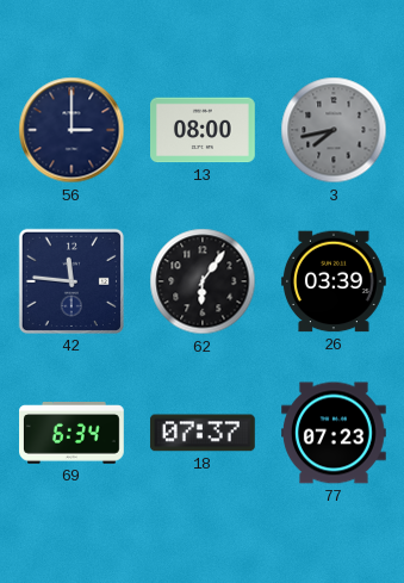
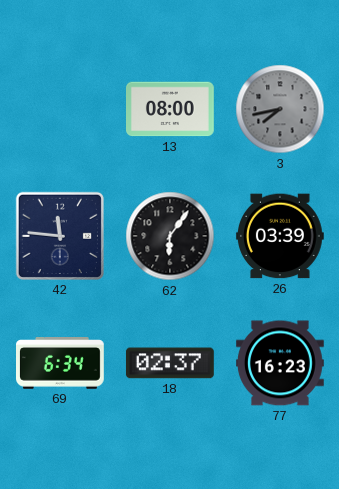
56: 3:00 -> none (72, 130)
18: 07:37 -> 02:37 (170, 363)
77: 07:23 -> 16:23 (281, 363)
